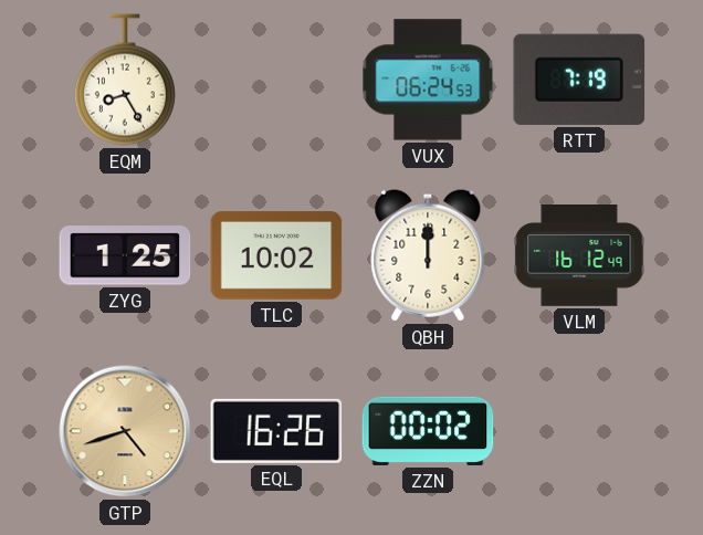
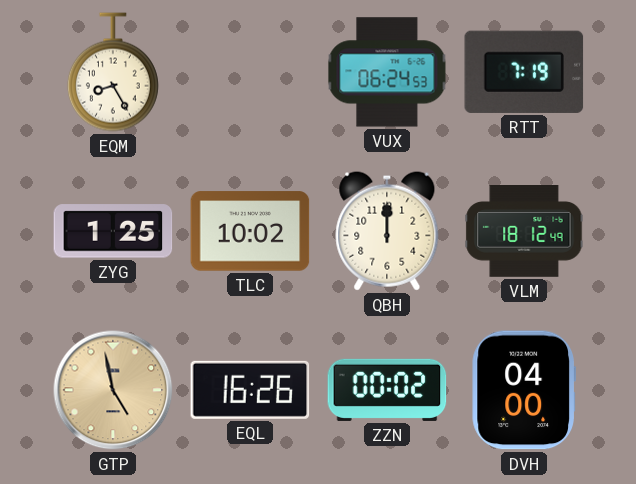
VLM: 16:12 -> 18:12 (524, 232)
GTP: 4:42 -> 4:58 (113, 390)
DVH: none -> 04:00 (524, 390)
